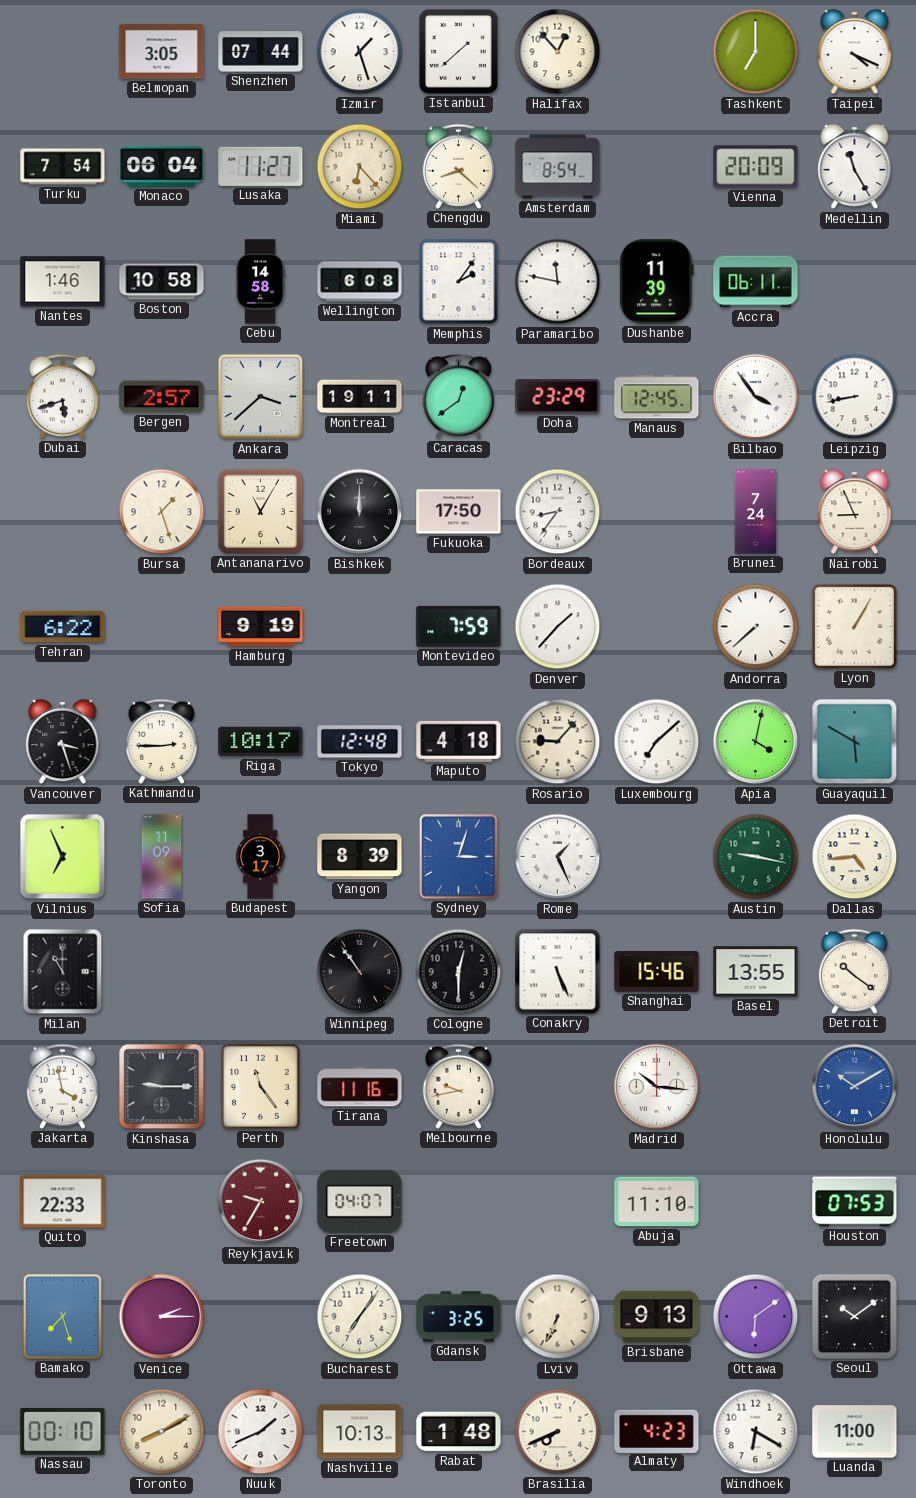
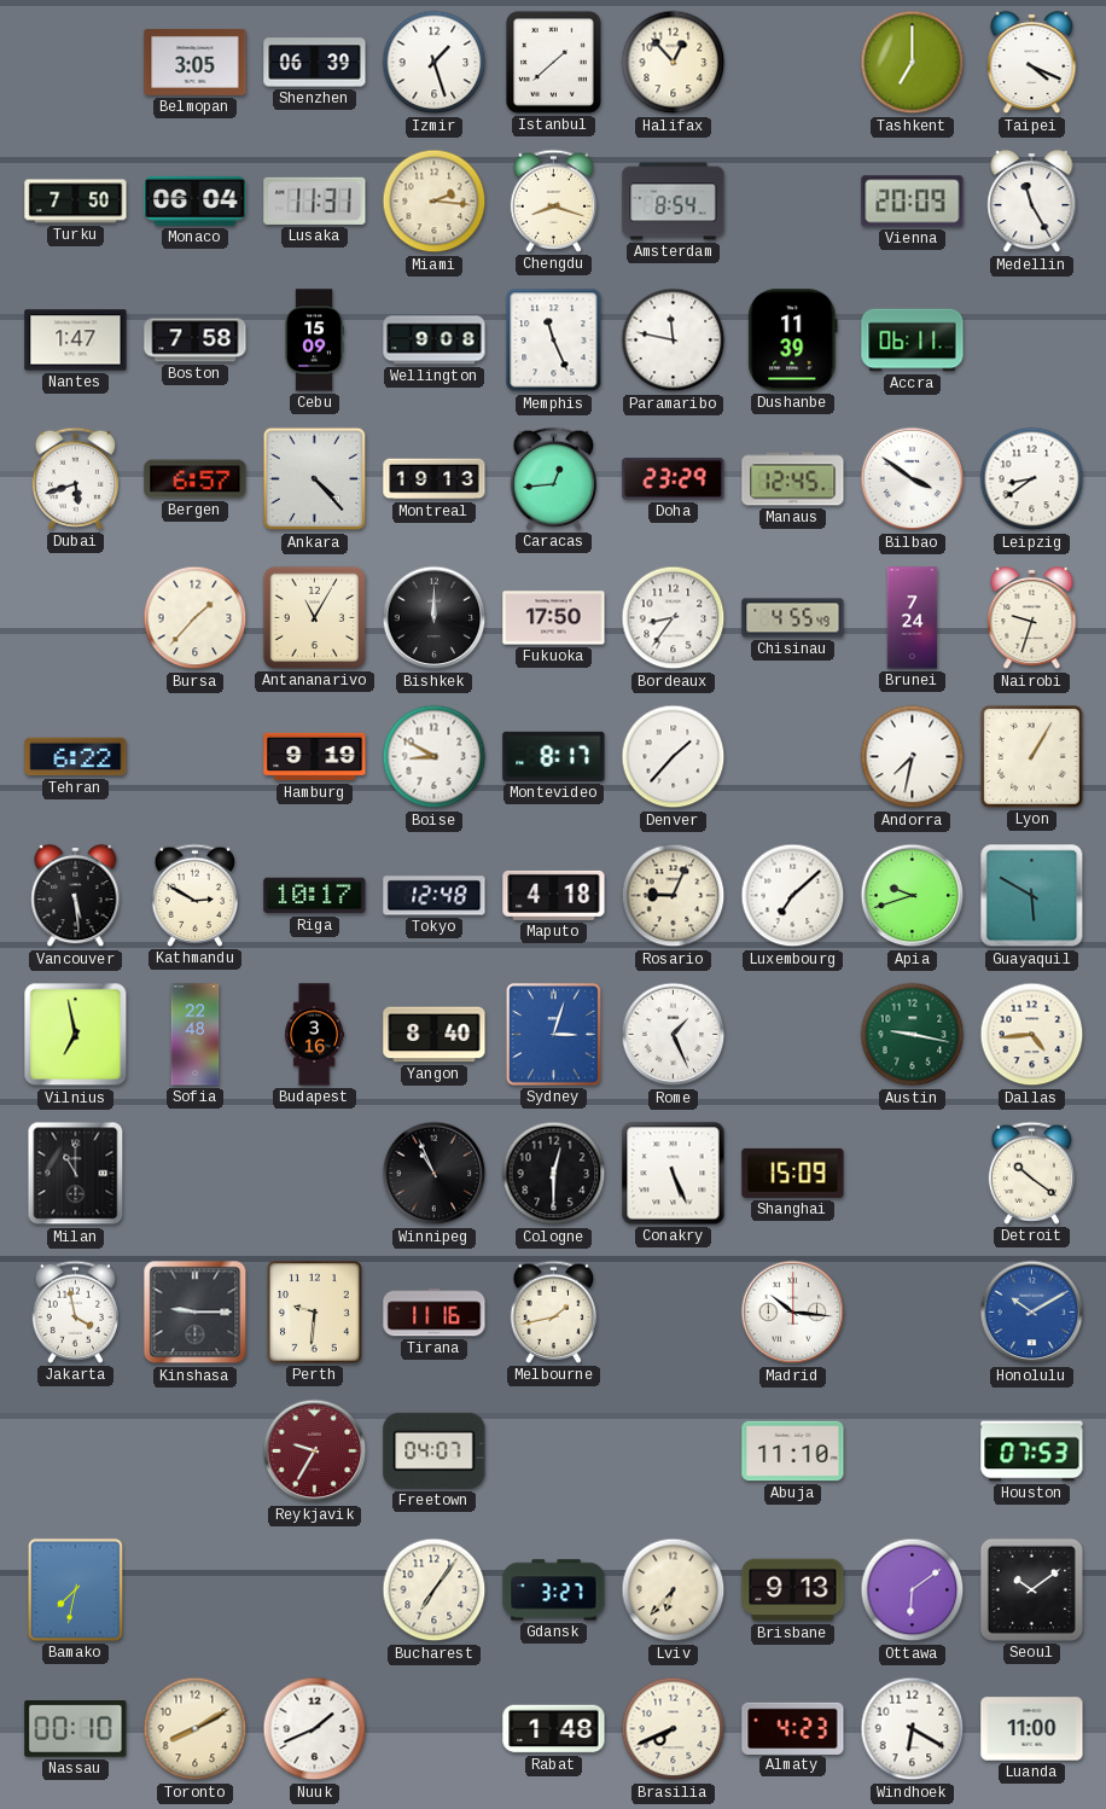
Shenzhen: 07:44 -> 06:39 (315, 63)
Turku: 7:54 -> 7:50 (76, 202)
Lusaka: 11:27 -> 11:31 (315, 200)
Miami: 6:23 -> 2:16 (435, 202)
Chengdu: 8:22 -> 8:18 (554, 200)
Nantes: 1:46 -> 1:47 (76, 341)
Boston: 10:58 -> 7:58 (196, 341)
Cebu: 14:58 -> 15:09 (314, 341)
Wellington: 6:08 -> 9:08 (435, 341)
Memphis: 2:06 -> 11:26 (554, 341)
Bergen: 2:57 -> 6:57 (196, 479)
Ankara: 3:38 -> 4:23 (315, 479)
Montreal: 19:11 -> 19:13 (435, 479)
Caracas: 12:39 -> 12:44 (554, 478)
Bilbao: 3:54 -> 3:51 (913, 479)
Leipzig: 8:43 -> 8:39 (1032, 479)
Bursa: 1:27 -> 1:37 (196, 618)
Chisinau: none -> 4:55 (793, 618)
Nairobi: 8:56 -> 9:33 (1032, 618)
Boise: none -> 8:50 (435, 757)
Montevideo: 7:59 -> 8:17 (554, 756)
Andorra: 7:38 -> 7:32 (913, 757)
Vancouver: 3:27 -> 5:29 (76, 896)
Kathmandu: 2:45 -> 2:50 (196, 895)
Rosario: 9:07 -> 9:04 (674, 896)
Apia: 4:02 -> 9:42 (913, 896)
Vilnius: 6:56 -> 6:58 (76, 1035)
Sofia: 11:09 -> 22:48 (196, 1035)
Budapest: 3:17 -> 3:16 (315, 1035)
Yangon: 8:39 -> 8:40 (435, 1035)
Winnipeg: 10:54 -> 10:56 (435, 1174)
Shanghai: 15:46 -> 15:09 (793, 1173)
Basel: 13:55 -> none (756, 972)
Perth: 11:24 -> 9:31 (315, 1313)
Melbourne: 9:43 -> 1:43 (554, 1311)
Quito: 22:33 -> none (63, 1202)
Bamako: 7:27 -> 7:32 (75, 1589)
Venice: 2:15 -> none (162, 1317)
Gdansk: 3:25 -> 3:27 (554, 1590)
Lviv: 6:34 -> 6:37 (674, 1590)
Nashville: 10:13 -> none (360, 1432)
